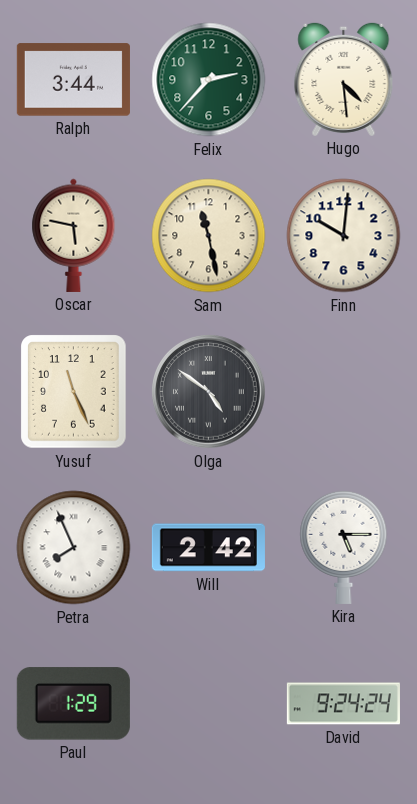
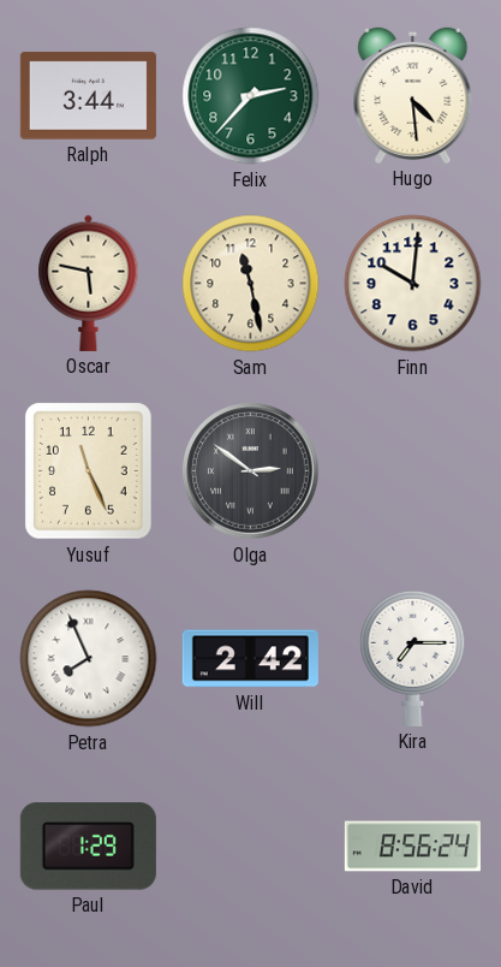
Olga: 4:51 -> 2:51 (251, 471)
Kira: 5:15 -> 7:15 (413, 658)
David: 9:24 -> 8:56 (412, 847)
